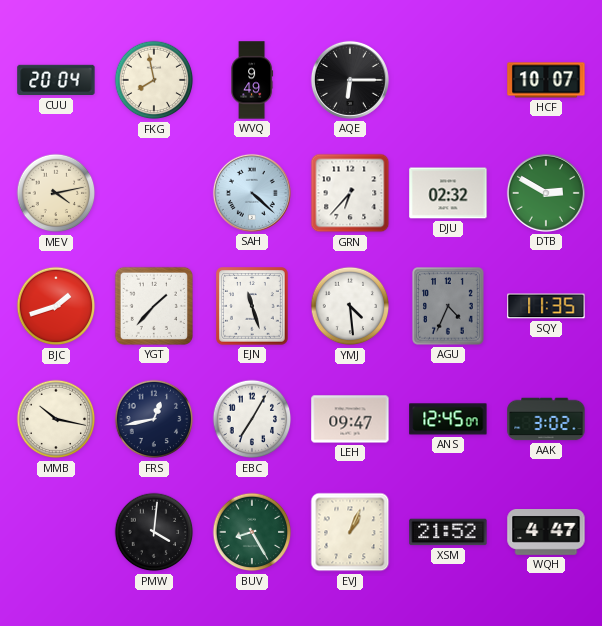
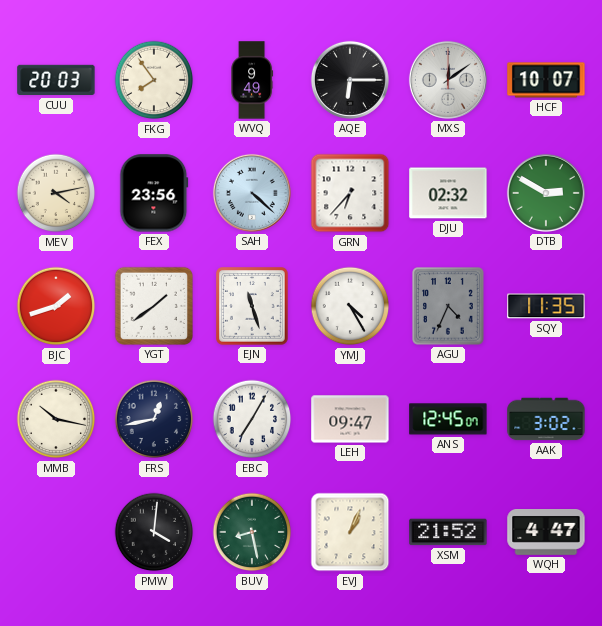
CUU: 20:04 -> 20:03 (56, 80)
FKG: 7:58 -> 7:54 (154, 80)
MXS: none -> 12:09 (448, 80)
FEX: none -> 23:56 (154, 193)
YGT: 1:37 -> 1:39 (154, 306)
YMJ: 4:29 -> 4:25 (350, 306)
BUV: 8:25 -> 8:28 (252, 532)
